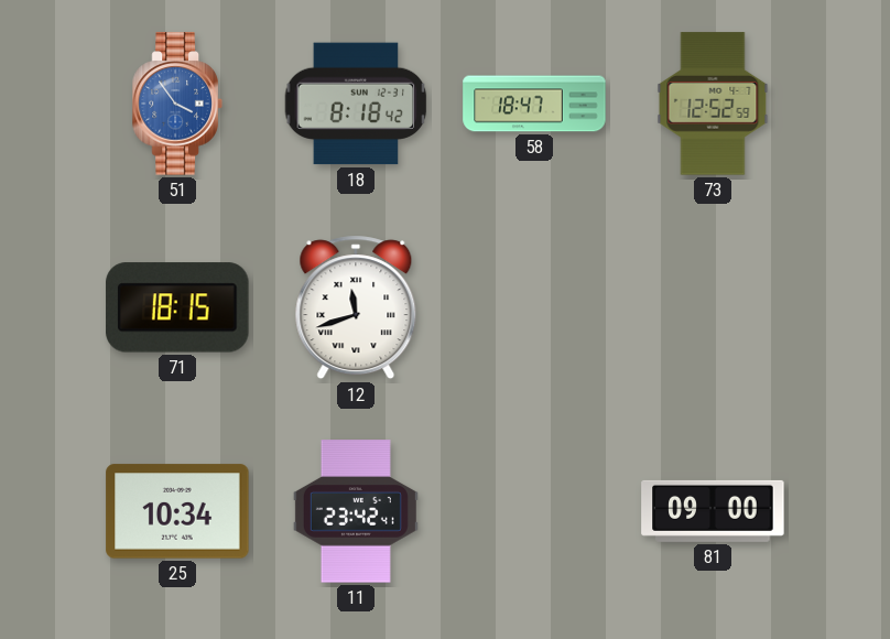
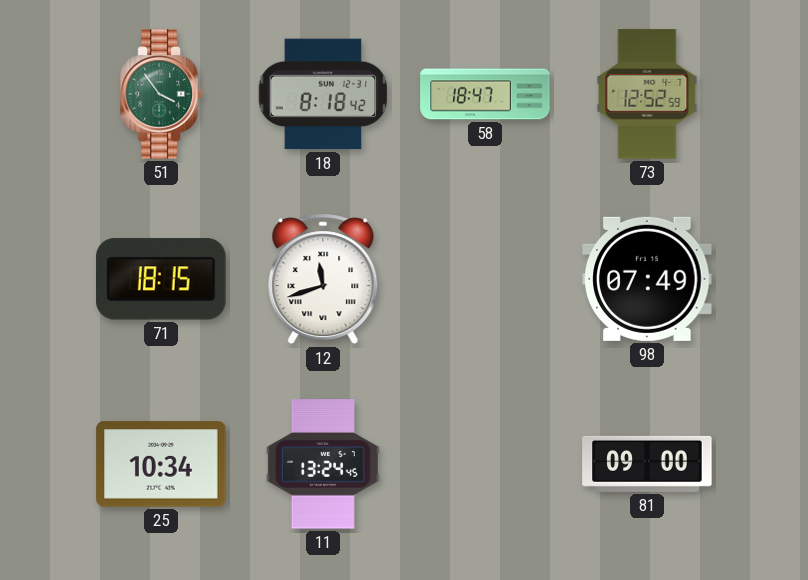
51 dial: blue -> green (161, 94)
98: none -> 07:49 (647, 279)
11: 23:42 -> 13:24 (323, 464)
